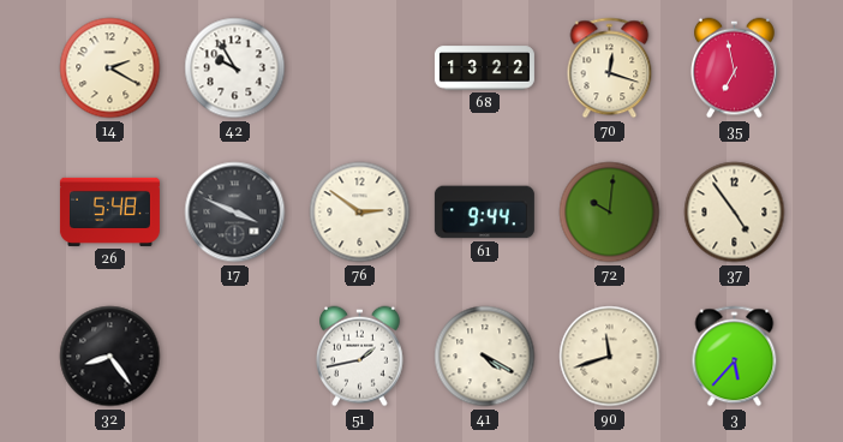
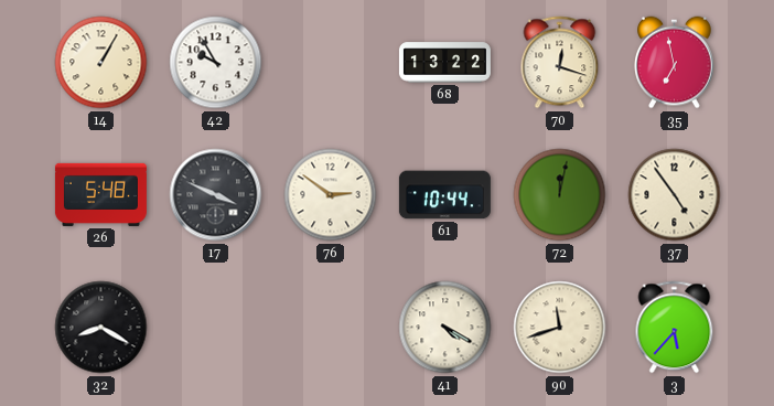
14: 2:20 -> 1:05 (101, 63)
61: 9:44 -> 10:44 (444, 195)
72: 10:01 -> 12:02 (560, 195)
32: 8:24 -> 8:20 (101, 328)
51: 1:43 -> none (360, 357)
